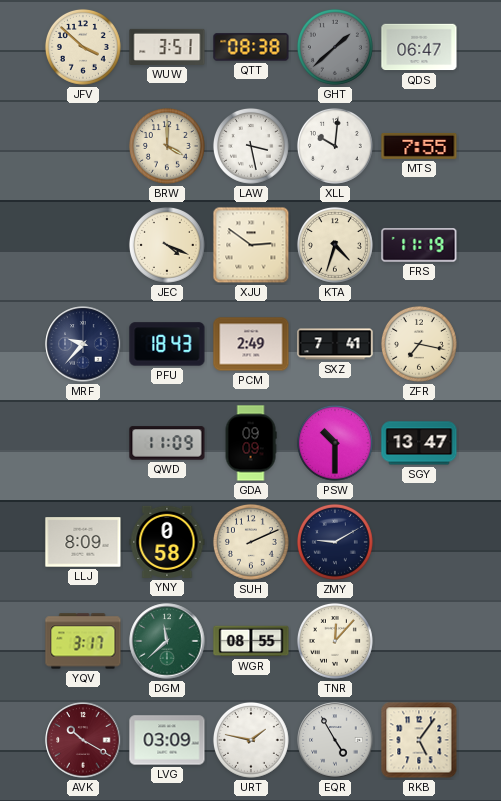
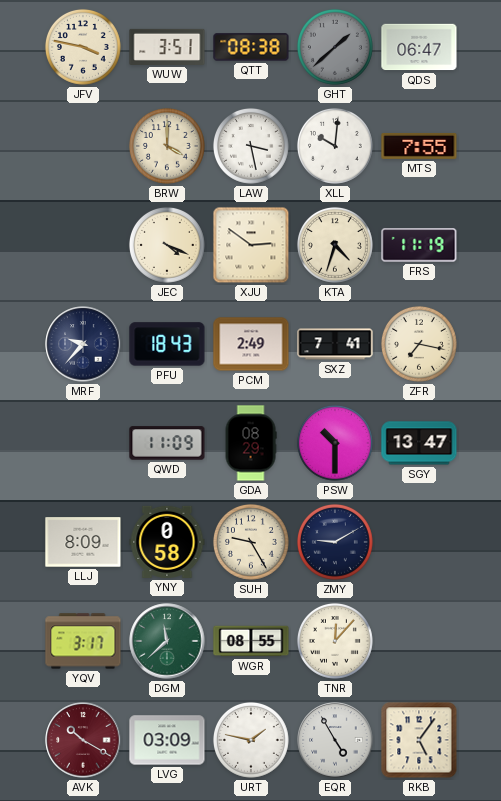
JFV: 3:52 -> 3:47 (83, 47)
GDA: 09:09 -> 08:29 (251, 443)
SUH: 2:11 -> 9:25 (251, 542)
